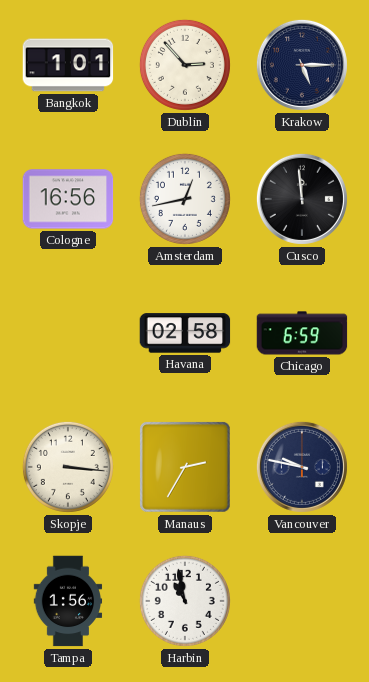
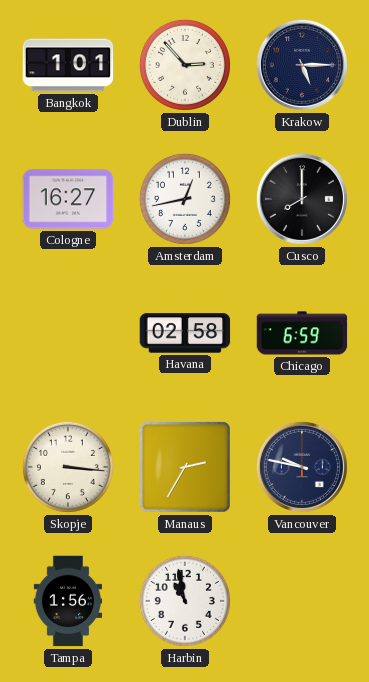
Cologne: 16:56 -> 16:27 (68, 199)
Cusco: 11:59 -> 8:00 (302, 199)
